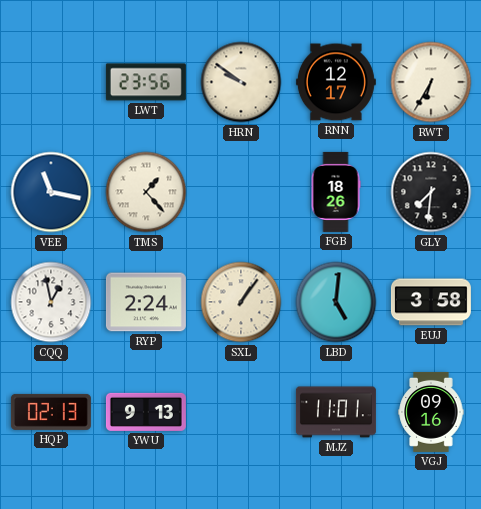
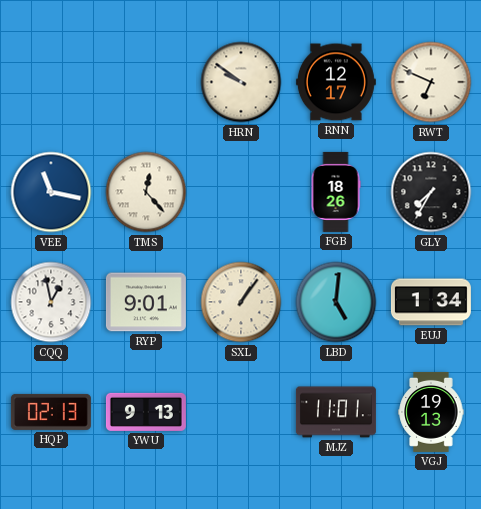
LWT: 23:56 -> none (146, 82)
RWT: 6:35 -> 6:49 (431, 82)
TMS: 1:23 -> 12:23 (146, 192)
GLY: 7:31 -> 7:35 (431, 192)
RYP: 2:24 -> 9:01 (146, 302)
EUJ: 3:58 -> 1:34 (431, 302)
VGJ: 09:16 -> 19:13 (431, 412)
